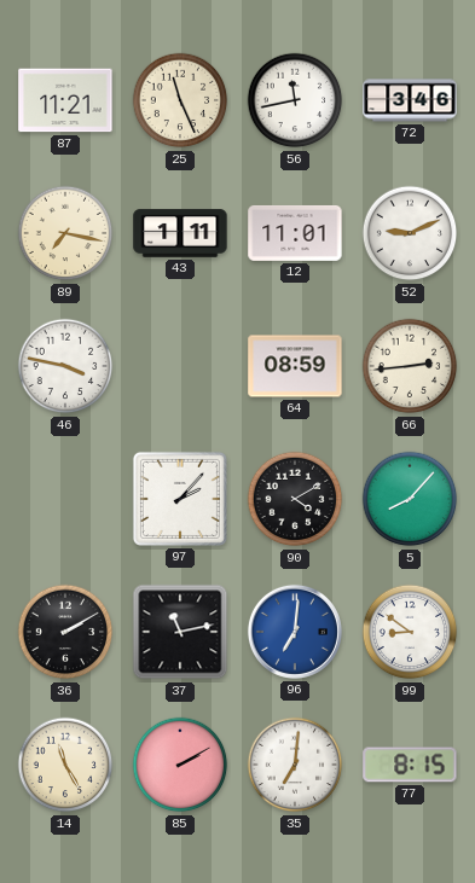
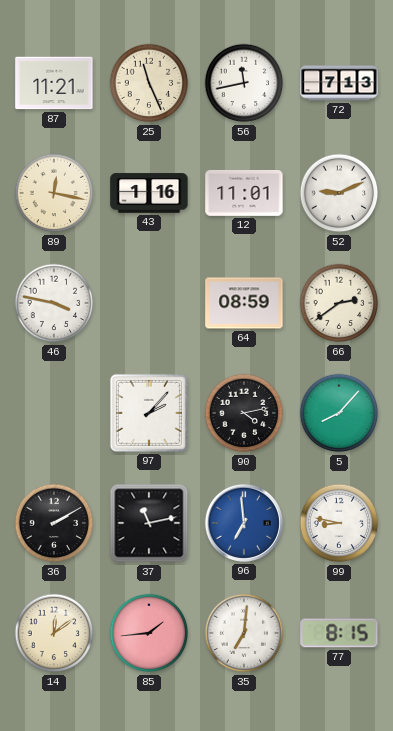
72: 3:46 -> 7:13 (339, 83)
89: 7:17 -> 12:17 (54, 193)
43: 1:11 -> 1:16 (149, 193)
66: 2:44 -> 2:39 (339, 303)
90: 4:10 -> 4:13 (244, 413)
96: 7:01 -> 6:59 (244, 523)
99: 8:51 -> 8:47 (339, 523)
14: 11:25 -> 12:09 (54, 633)
85: 2:10 -> 1:44 (149, 633)
